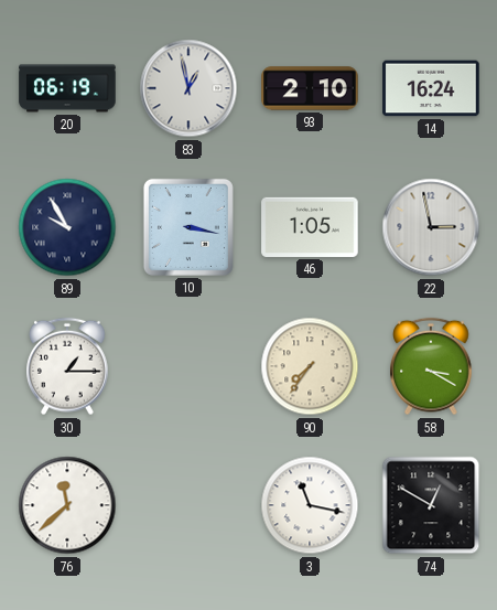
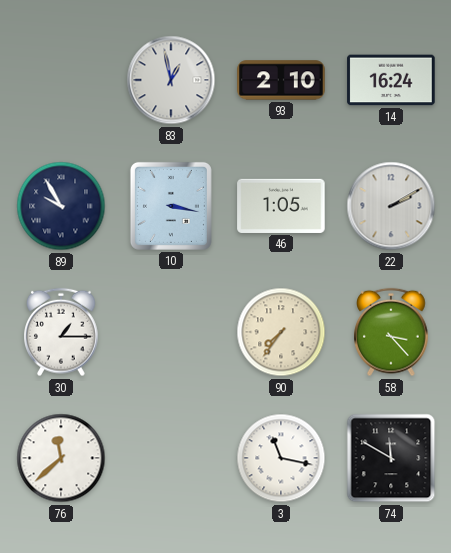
20: 06:19 -> none (67, 88)
22: 2:58 -> 2:10 (391, 206)
58: 3:20 -> 3:23 (391, 332)
74: 12:50 -> 11:50 (391, 458)
